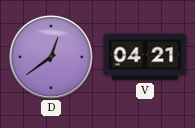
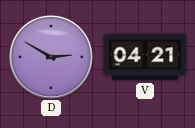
D: 12:39 -> 2:50 (51, 57)
